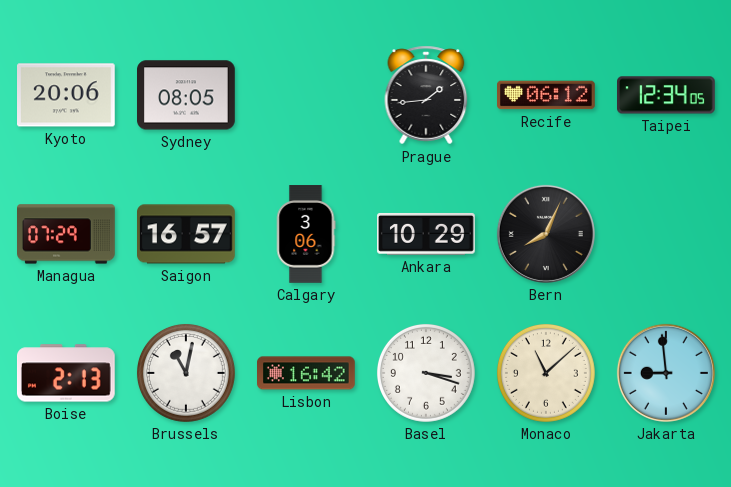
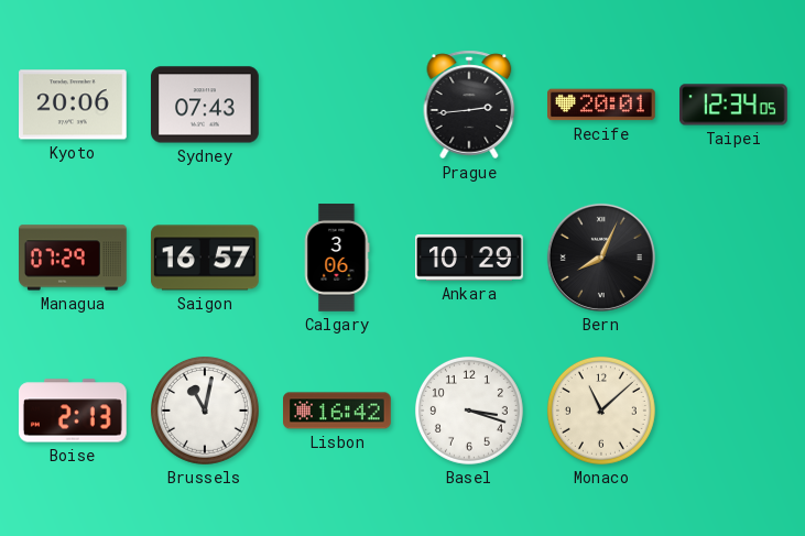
Sydney: 08:05 -> 07:43 (206, 105)
Prague: 1:44 -> 2:44 (469, 105)
Recife: 06:12 -> 20:01 (602, 105)
Jakarta: 8:59 -> none (666, 373)
